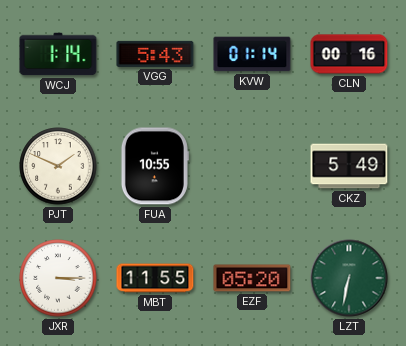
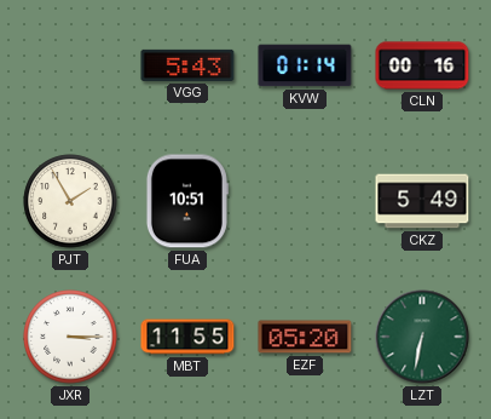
WCJ: 1:14 -> none (58, 54)
PJT: 1:49 -> 1:55 (70, 201)
FUA: 10:55 -> 10:51 (186, 201)
